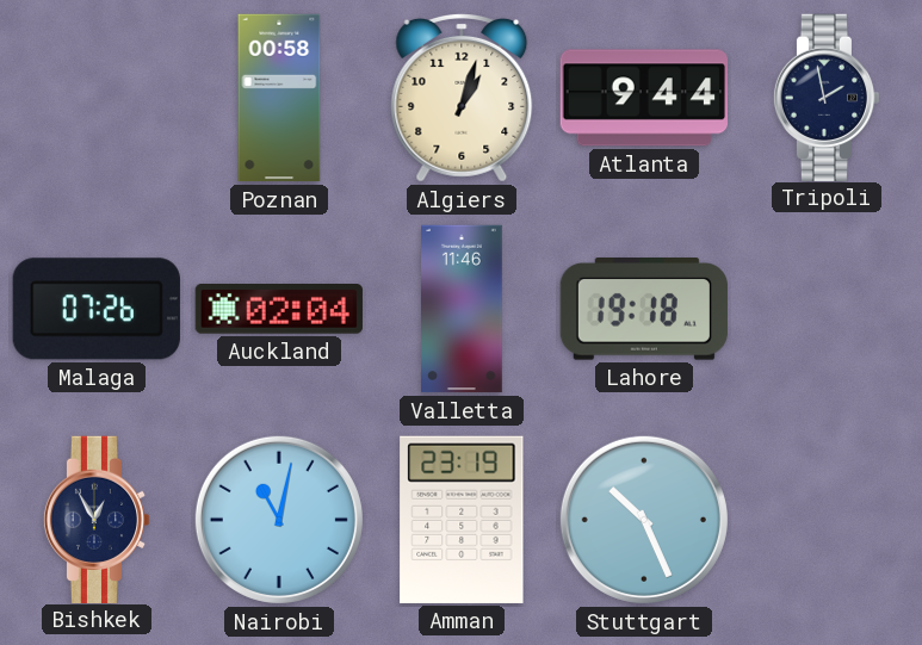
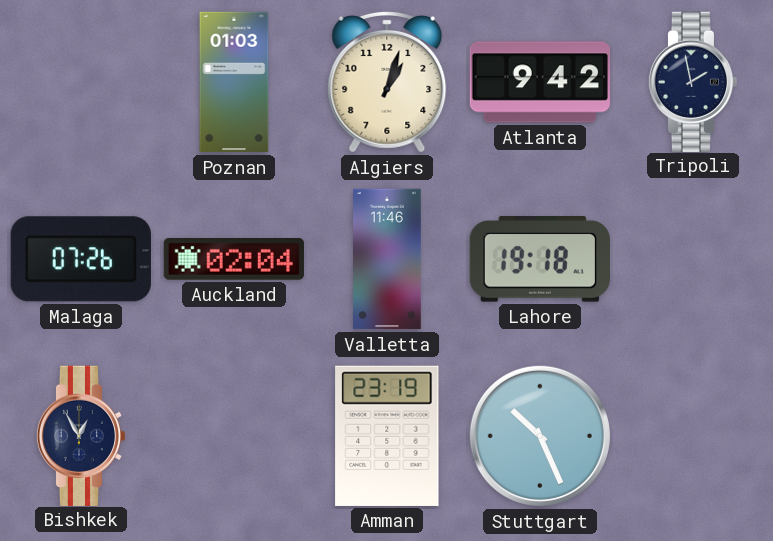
Poznan: 00:58 -> 01:03 (234, 82)
Atlanta: 9:44 -> 9:42 (539, 82)
Nairobi: 11:02 -> none (279, 520)
